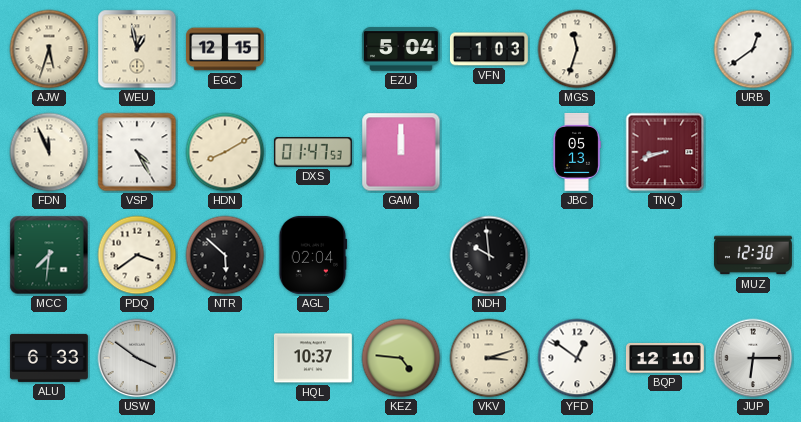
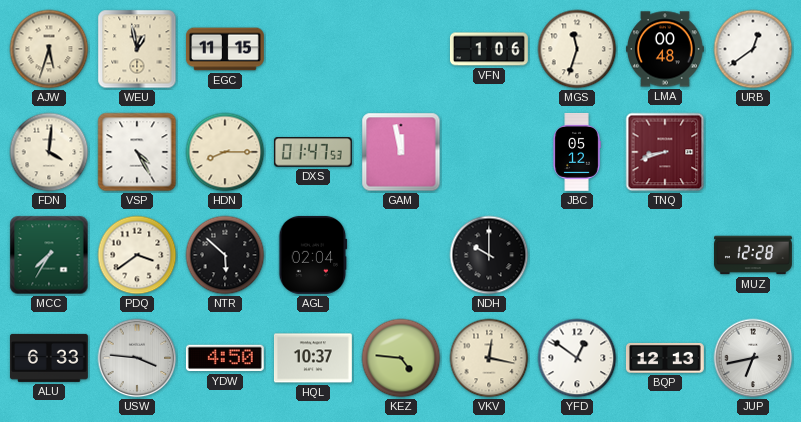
EGC: 12:15 -> 11:15 (226, 49)
EZU: 5:04 -> none (401, 49)
VFN: 1:03 -> 1:06 (489, 49)
LMA: none -> 00:48 (665, 49)
FDN: 11:56 -> 4:01 (49, 152)
HDN: 8:10 -> 8:15 (225, 152)
GAM: 12:00 -> 11:58 (401, 152)
JBC: 05:13 -> 05:12 (577, 152)
MCC: 7:31 -> 7:35 (49, 255)
NDH: 9:59 -> 10:00 (489, 255)
MUZ: 12:30 -> 12:28 (754, 255)
USW: 3:51 -> 3:46 (137, 358)
YDW: none -> 4:50 (225, 358)
VKV: 3:12 -> 12:17 (489, 358)
BQP: 12:10 -> 12:13 (665, 358)
JUP: 6:15 -> 6:43 (753, 358)
